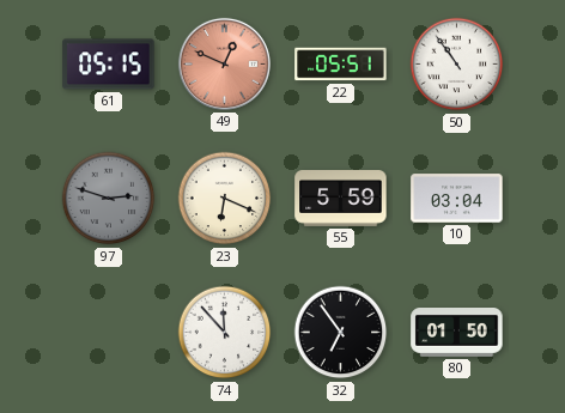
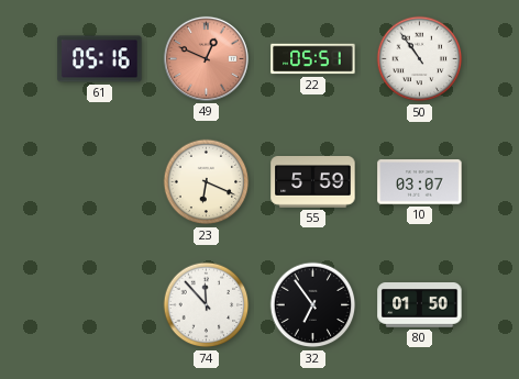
61: 05:15 -> 05:16 (100, 59)
97: 2:48 -> none (109, 199)
10: 03:04 -> 03:07 (420, 182)
